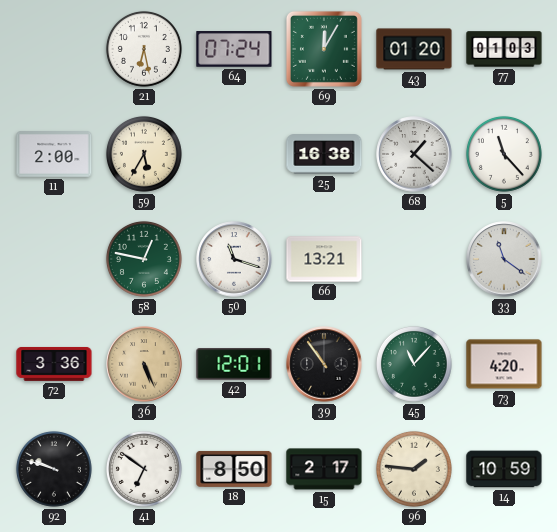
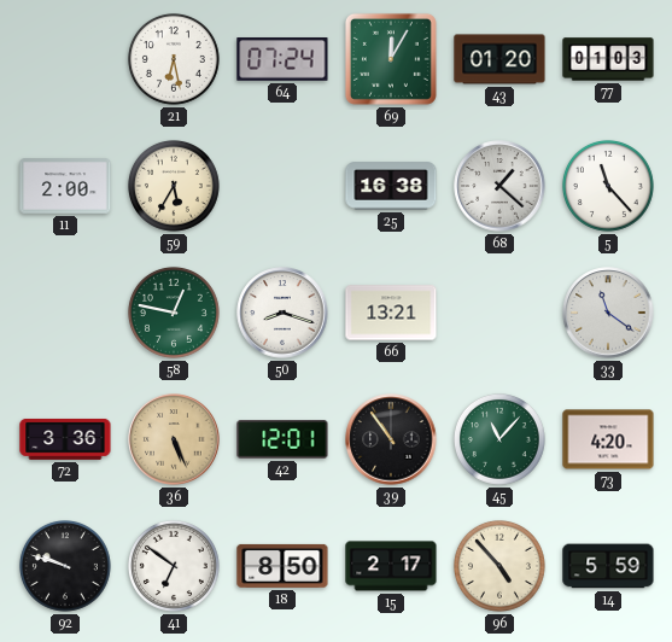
50: 11:18 -> 8:18 (282, 313)
96: 1:46 -> 4:53 (499, 566)
14: 10:59 -> 5:59 (608, 566)
